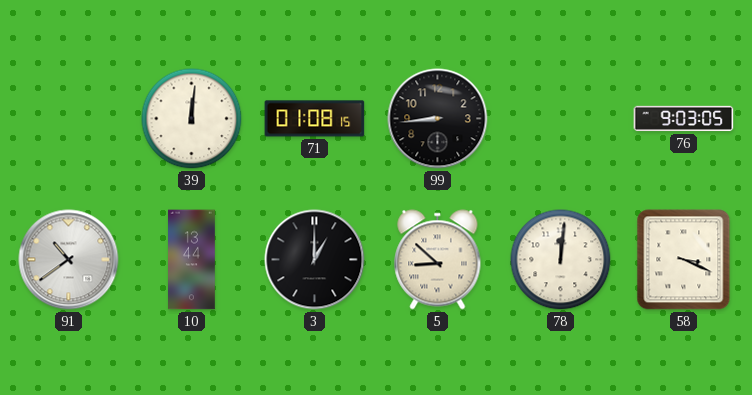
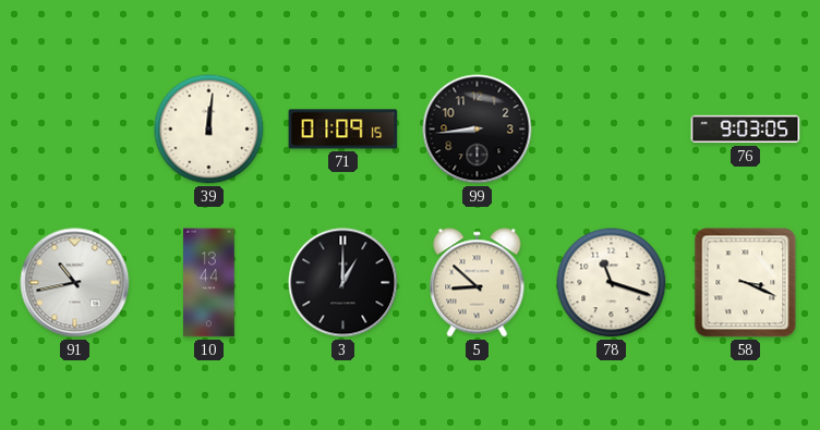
71: 01:08 -> 01:09 (343, 130)
91: 10:39 -> 10:43 (75, 283)
78: 12:01 -> 11:18 (612, 283)
